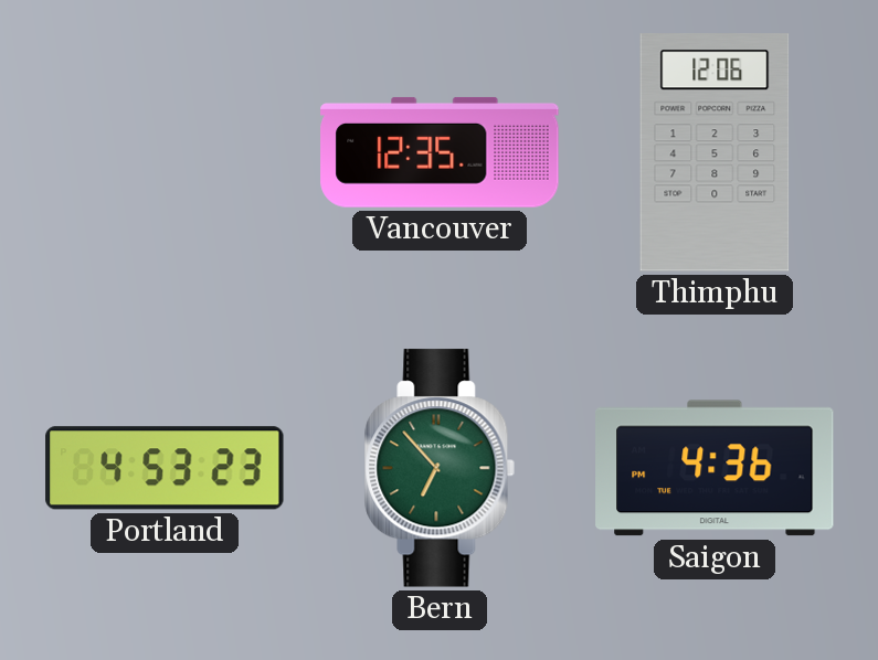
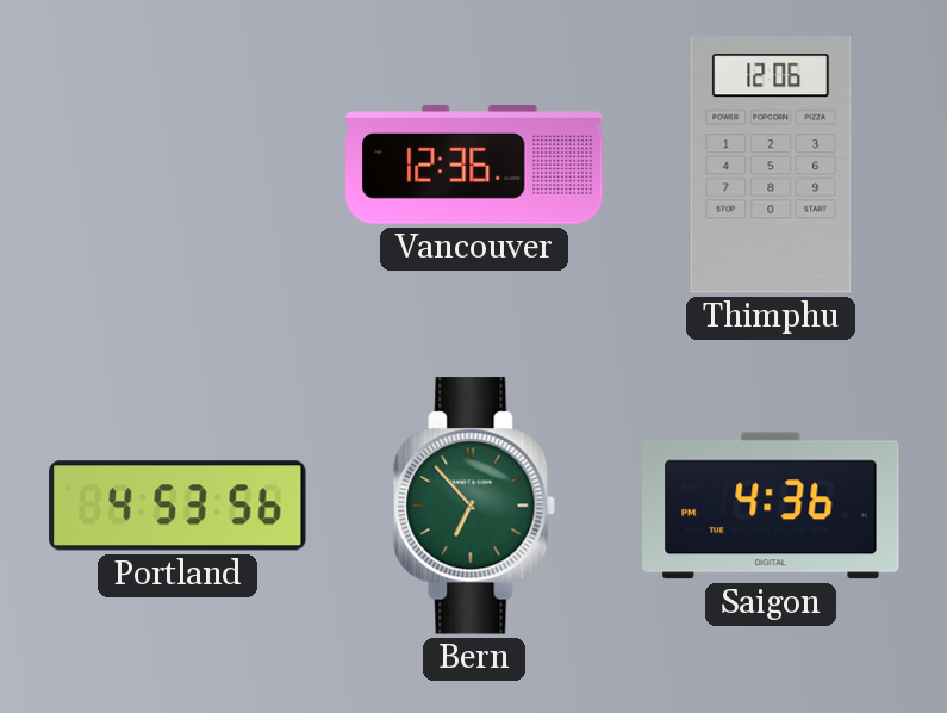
Vancouver: 12:35 -> 12:36 (474, 165)
Portland: 4:53:23 -> 4:53:56 (177, 506)
